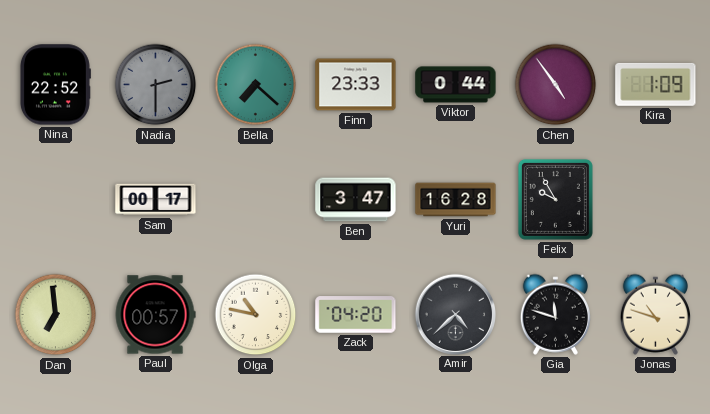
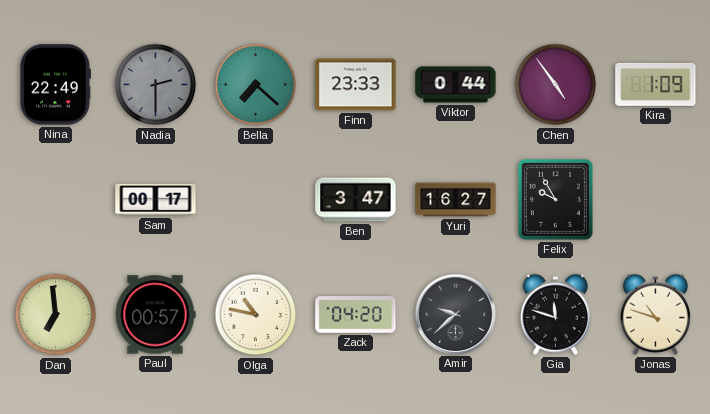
Nina: 22:52 -> 22:49 (55, 85)
Yuri: 16:28 -> 16:27 (456, 200)
Amir: 4:38 -> 9:38 (455, 314)
